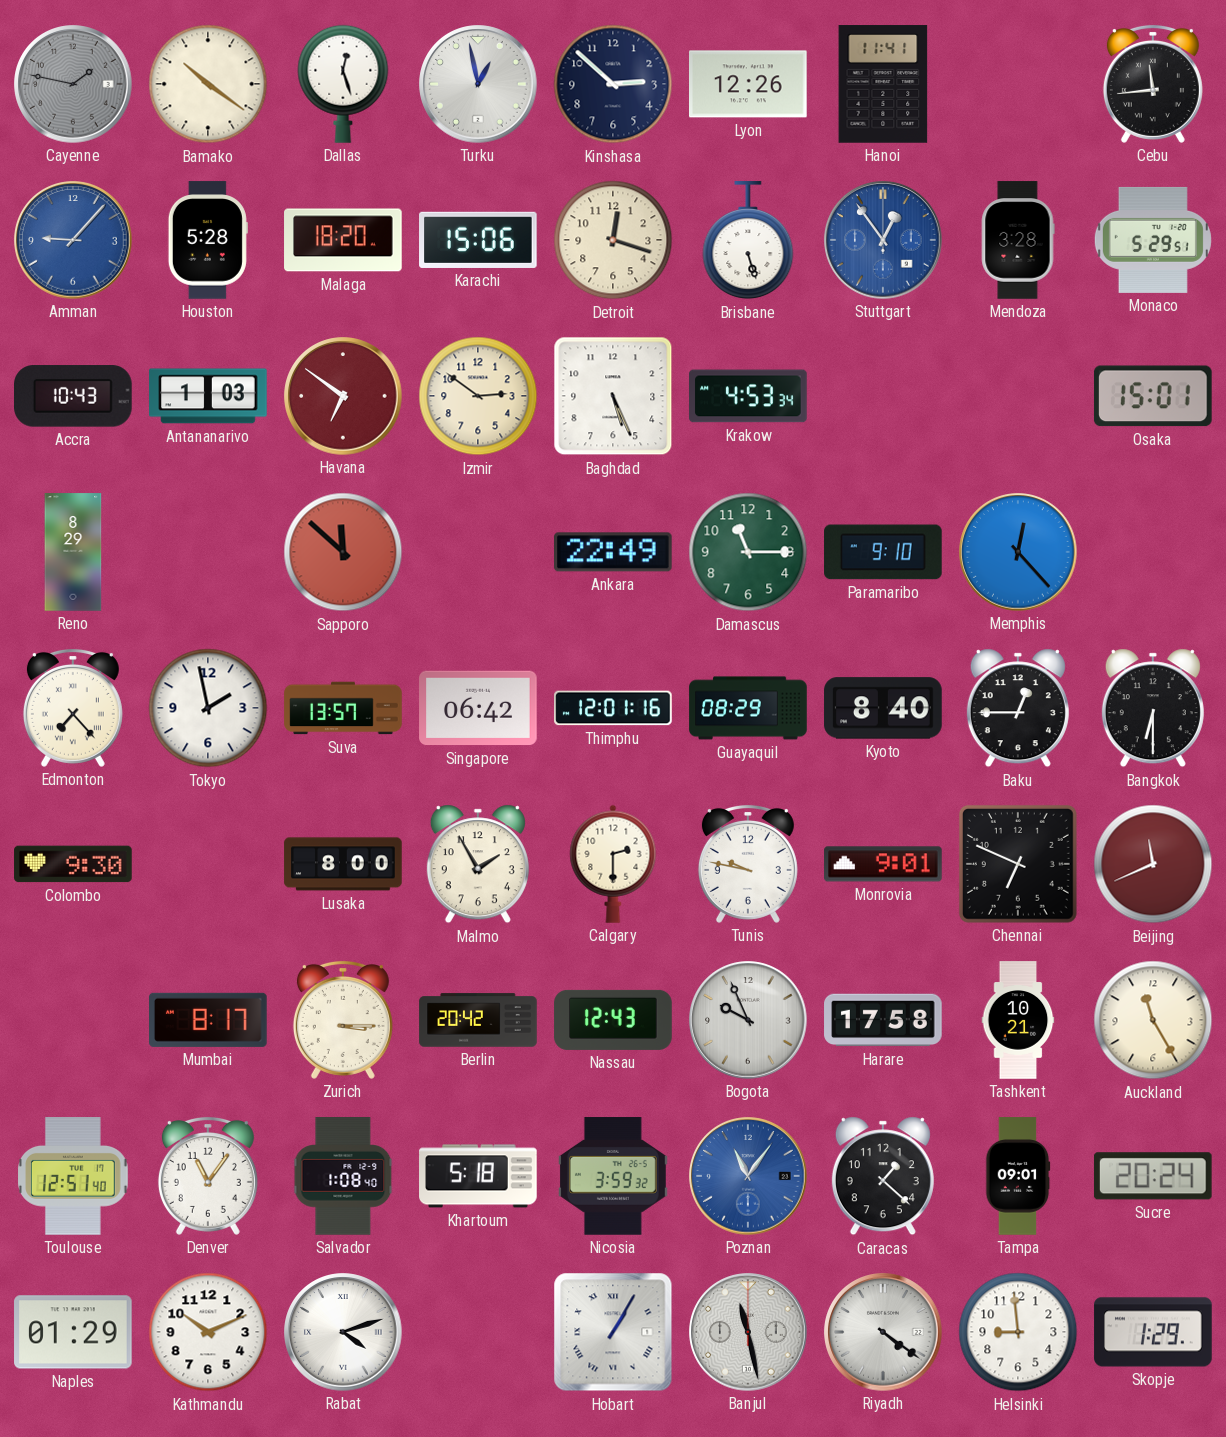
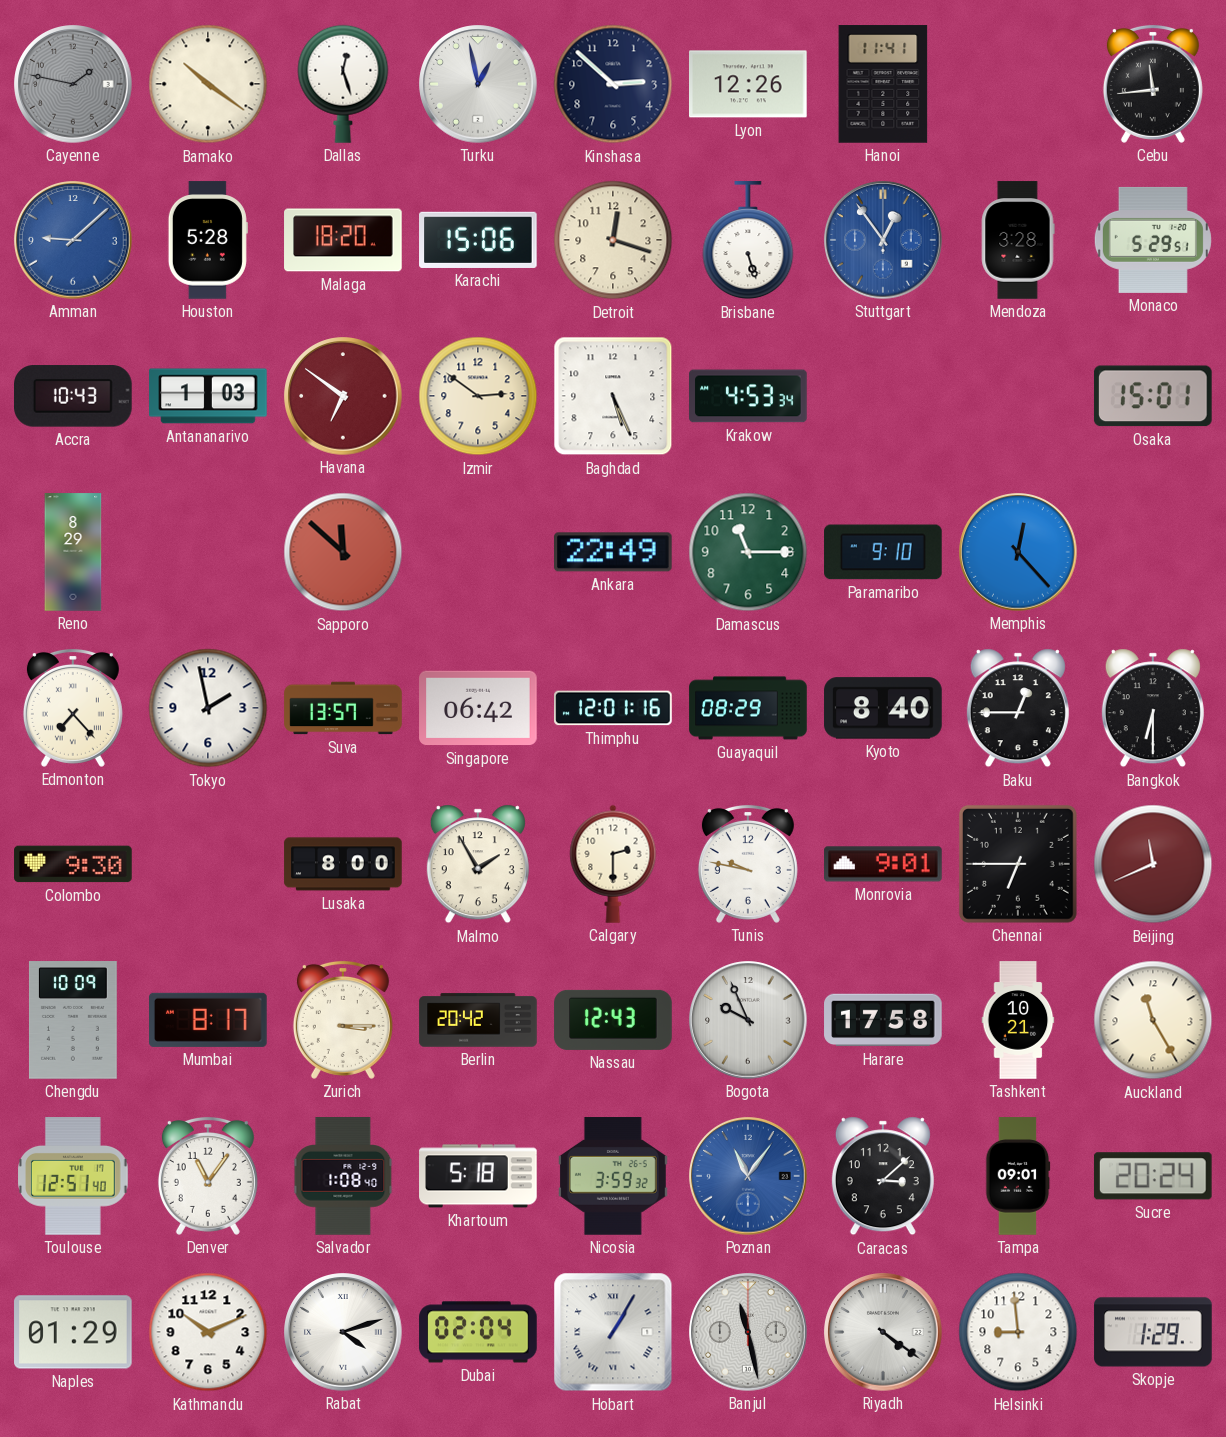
Amman: 9:07 -> 9:08 (73, 240)
Chennai: 6:49 -> 6:45 (1018, 864)
Chengdu: none -> 10:09 (73, 1020)
Caracas: 1:22 -> 3:08 (883, 1176)
Dubai: none -> 02:04 (478, 1332)
